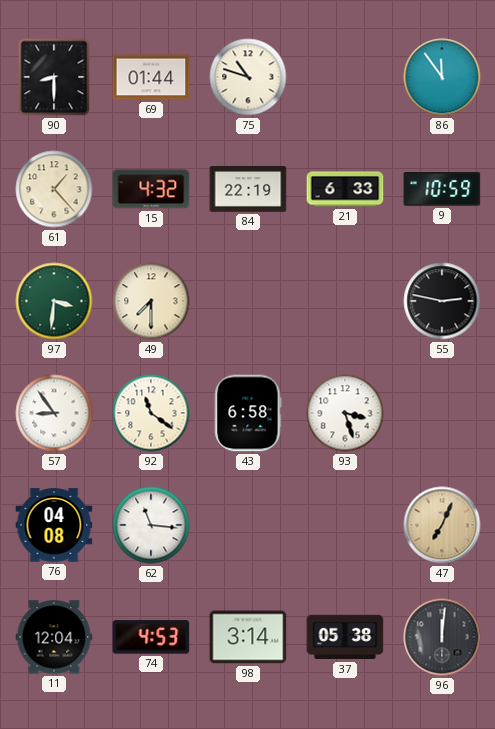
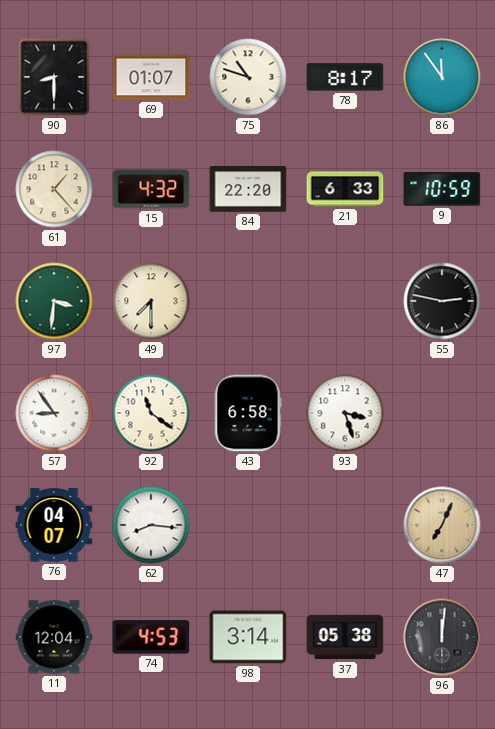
69: 01:44 -> 01:07 (151, 77)
78: none -> 8:17 (345, 77)
84: 22:19 -> 22:20 (248, 189)
76: 04:08 -> 04:07 (54, 525)
62: 11:16 -> 8:16 (151, 525)
